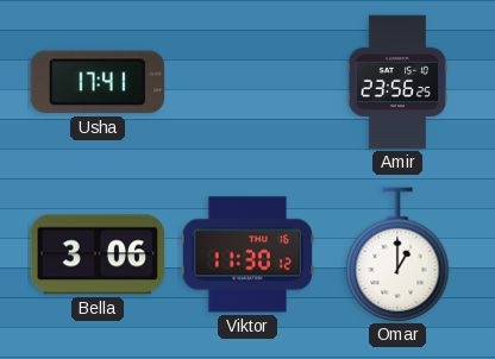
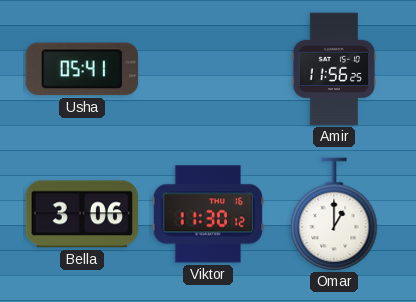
Usha: 17:41 -> 05:41 (81, 69)
Amir: 23:56 -> 11:56 (334, 69)
